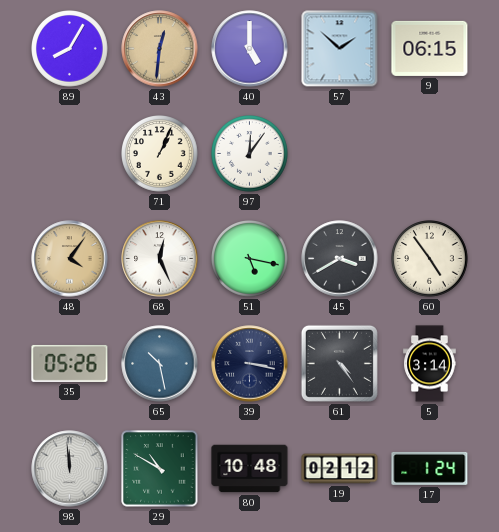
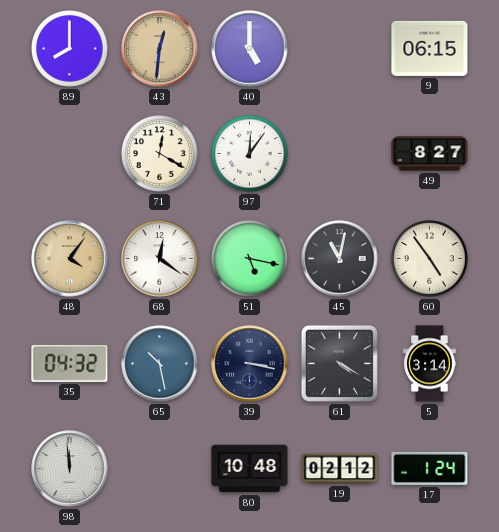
89: 8:05 -> 8:00 (70, 49)
57: 1:52 -> none (340, 49)
71: 1:04 -> 12:20 (160, 154)
49: none -> 8:27 (430, 154)
68: 12:26 -> 12:21 (160, 259)
45: 3:40 -> 11:02 (340, 259)
35: 05:26 -> 04:32 (70, 363)
61: 4:24 -> 4:20 (339, 363)
29: 10:50 -> none (160, 469)
